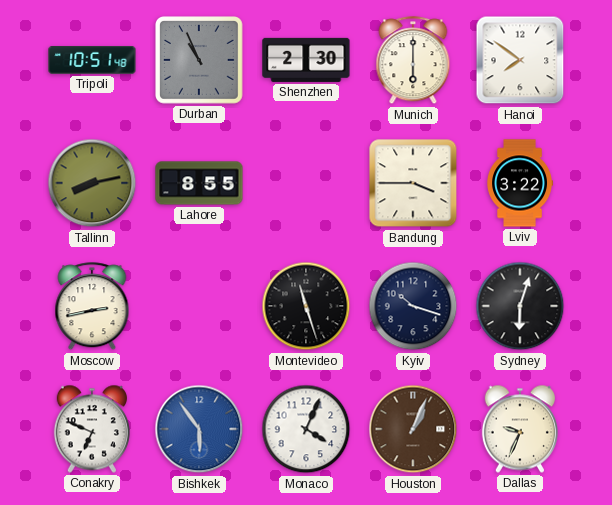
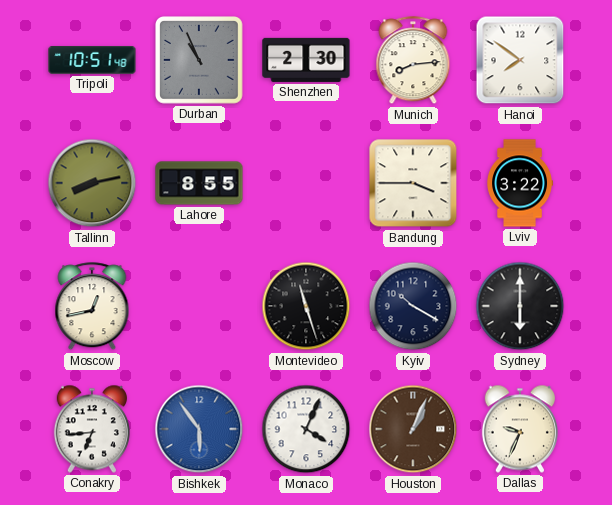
Munich: 6:00 -> 8:14 (413, 61)
Moscow: 2:43 -> 12:43 (92, 307)
Kyiv: 10:18 -> 10:20 (413, 306)
Sydney: 6:03 -> 6:00 (520, 306)
Conakry: 6:49 -> 6:44 (92, 429)
